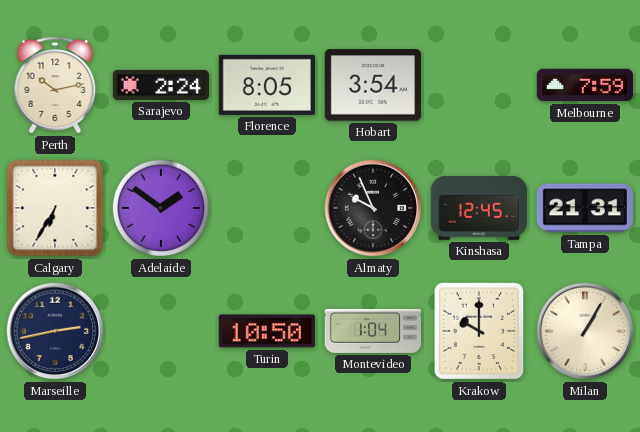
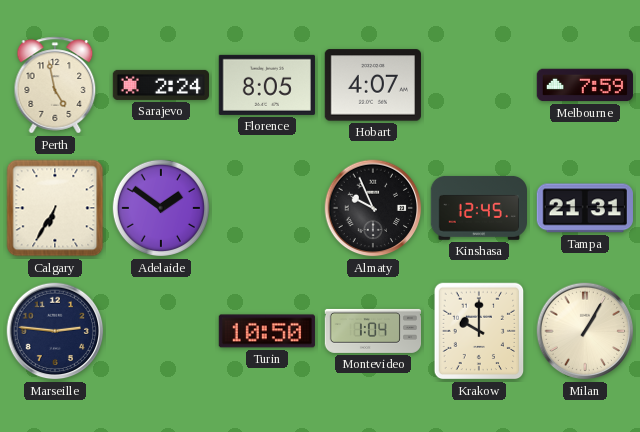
Perth: 10:13 -> 4:58 (55, 85)
Hobart: 3:54 -> 4:07 (373, 85)
Marseille: 2:43 -> 2:46 (55, 331)
